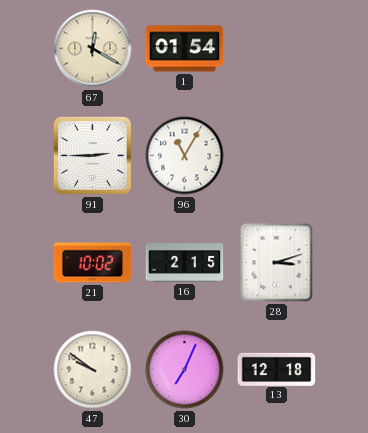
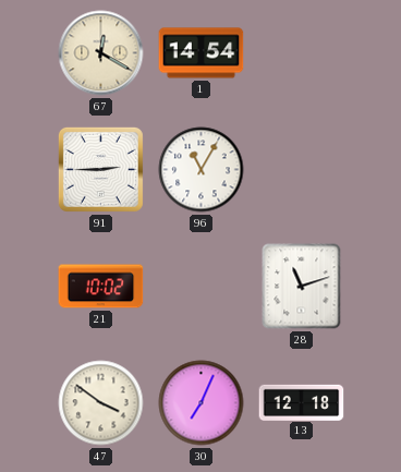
1: 01:54 -> 14:54 (202, 53)
16: 2:15 -> none (185, 263)
28: 3:12 -> 11:12 (302, 287)
47: 9:51 -> 3:51 (101, 403)
